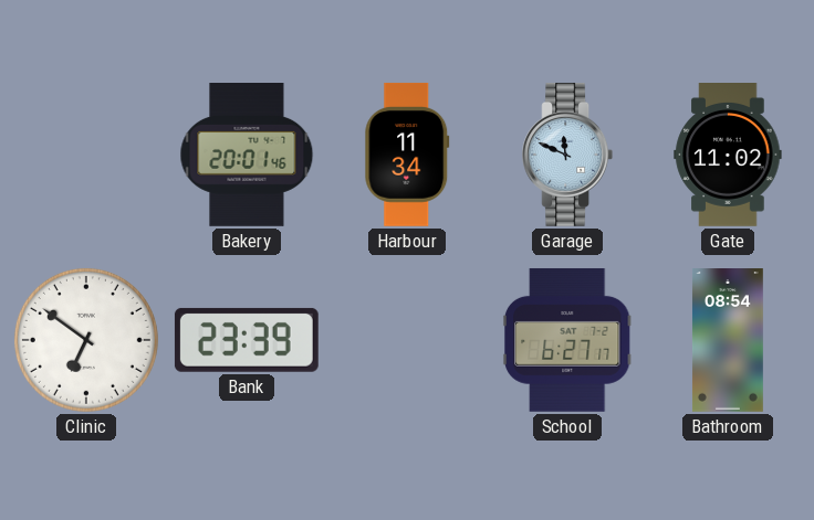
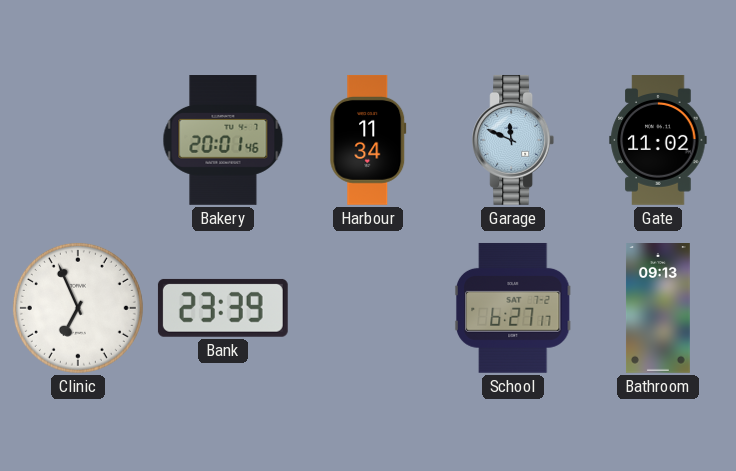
Clinic: 6:51 -> 6:56 (78, 308)
Bathroom: 08:54 -> 09:13 (658, 309)
